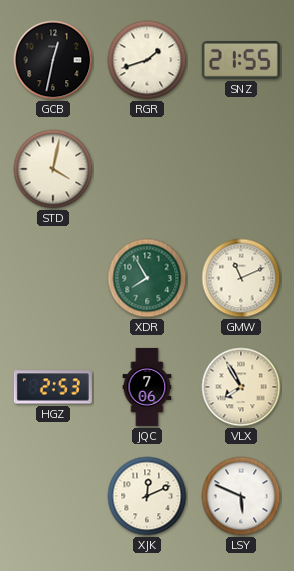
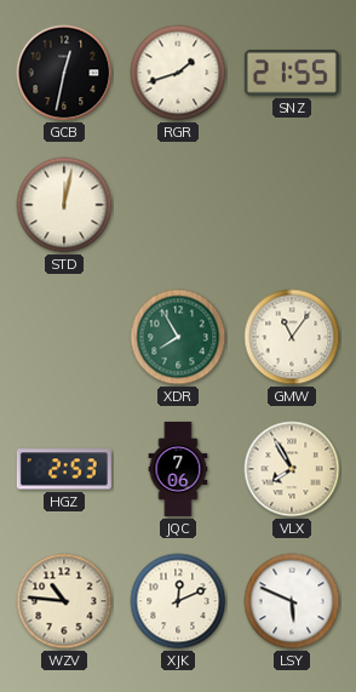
STD: 4:02 -> 12:02 (64, 205)
GMW: 11:11 -> 11:06 (292, 337)
WZV: none -> 10:46 (64, 601)
